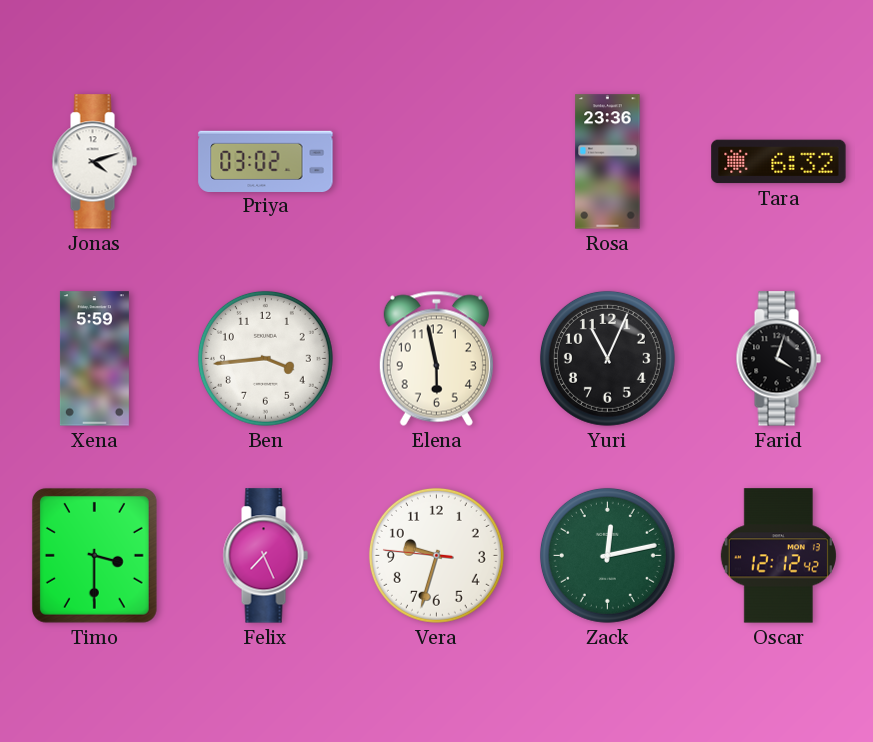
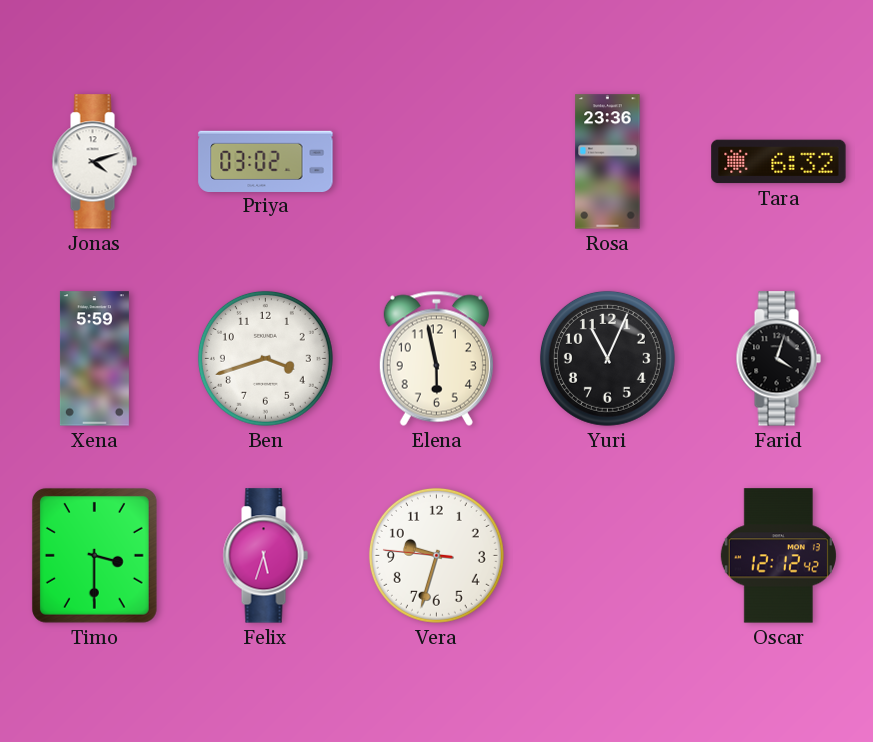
Ben: 3:44 -> 3:42 (265, 358)
Felix: 7:26 -> 5:33 (265, 556)
Zack: 12:13 -> none (607, 555)
